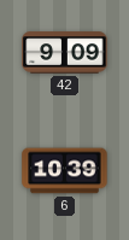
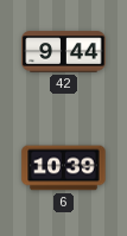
42: 9:09 -> 9:44 (64, 52)
